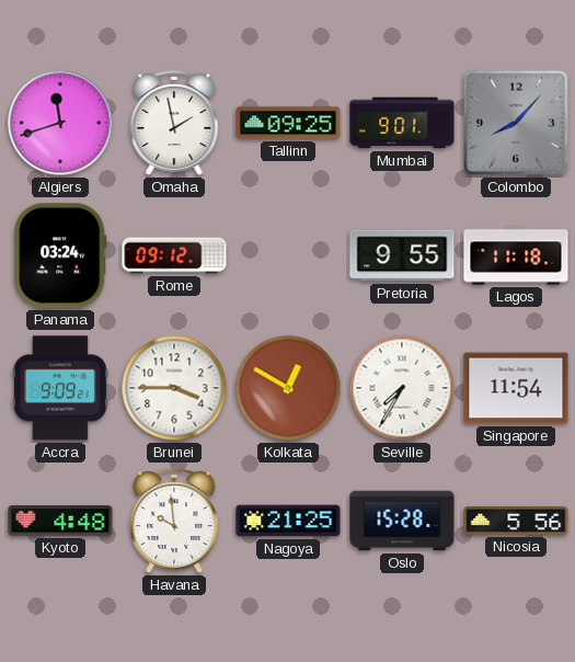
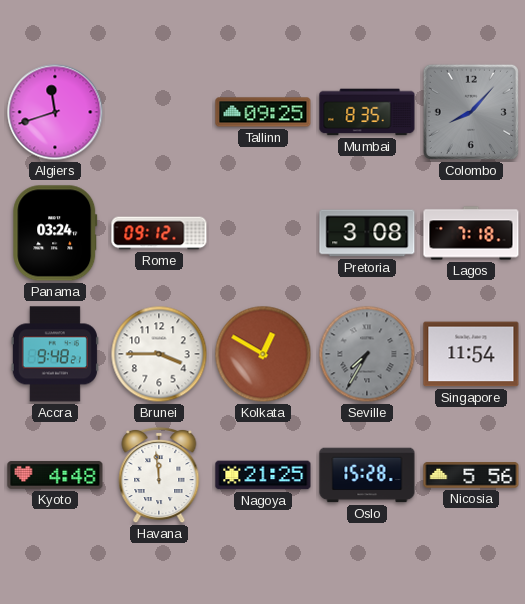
Omaha: 1:58 -> none (174, 123)
Mumbai: 9:01 -> 8:35 (367, 112)
Pretoria: 9:55 -> 3:08 (367, 233)
Lagos: 11:18 -> 7:18 (471, 233)
Accra: 9:09 -> 9:48 (55, 354)
Seville dial: white -> grey (367, 354)
Havana: 9:59 -> 11:59 (159, 475)
